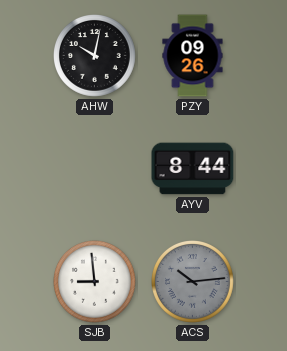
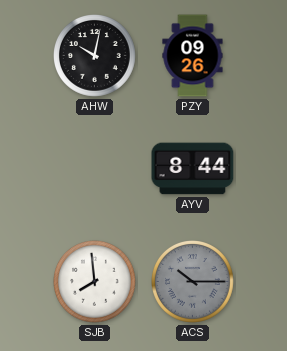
SJB: 8:59 -> 7:59 (95, 282)
ACS: 10:14 -> 10:15 (193, 282)
